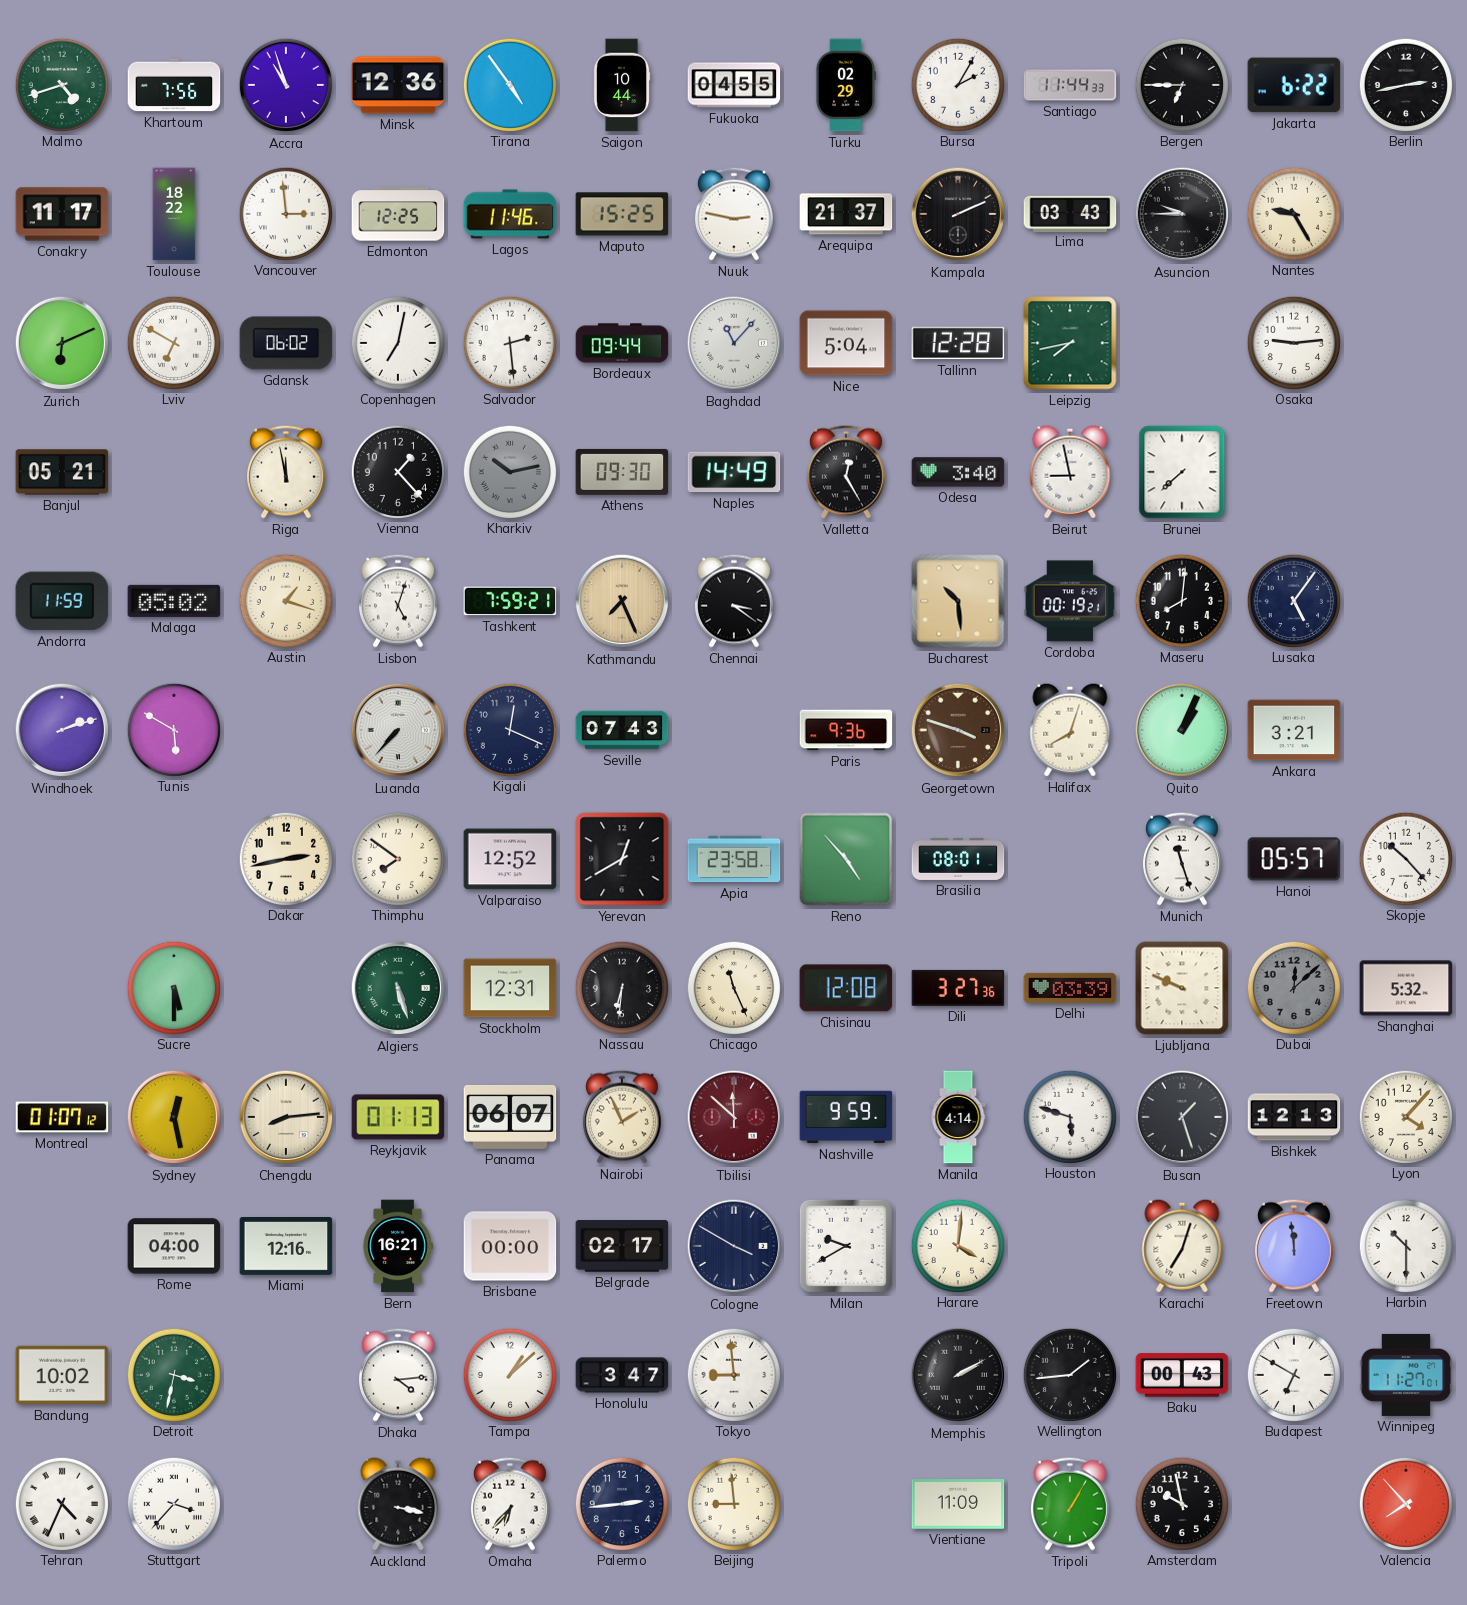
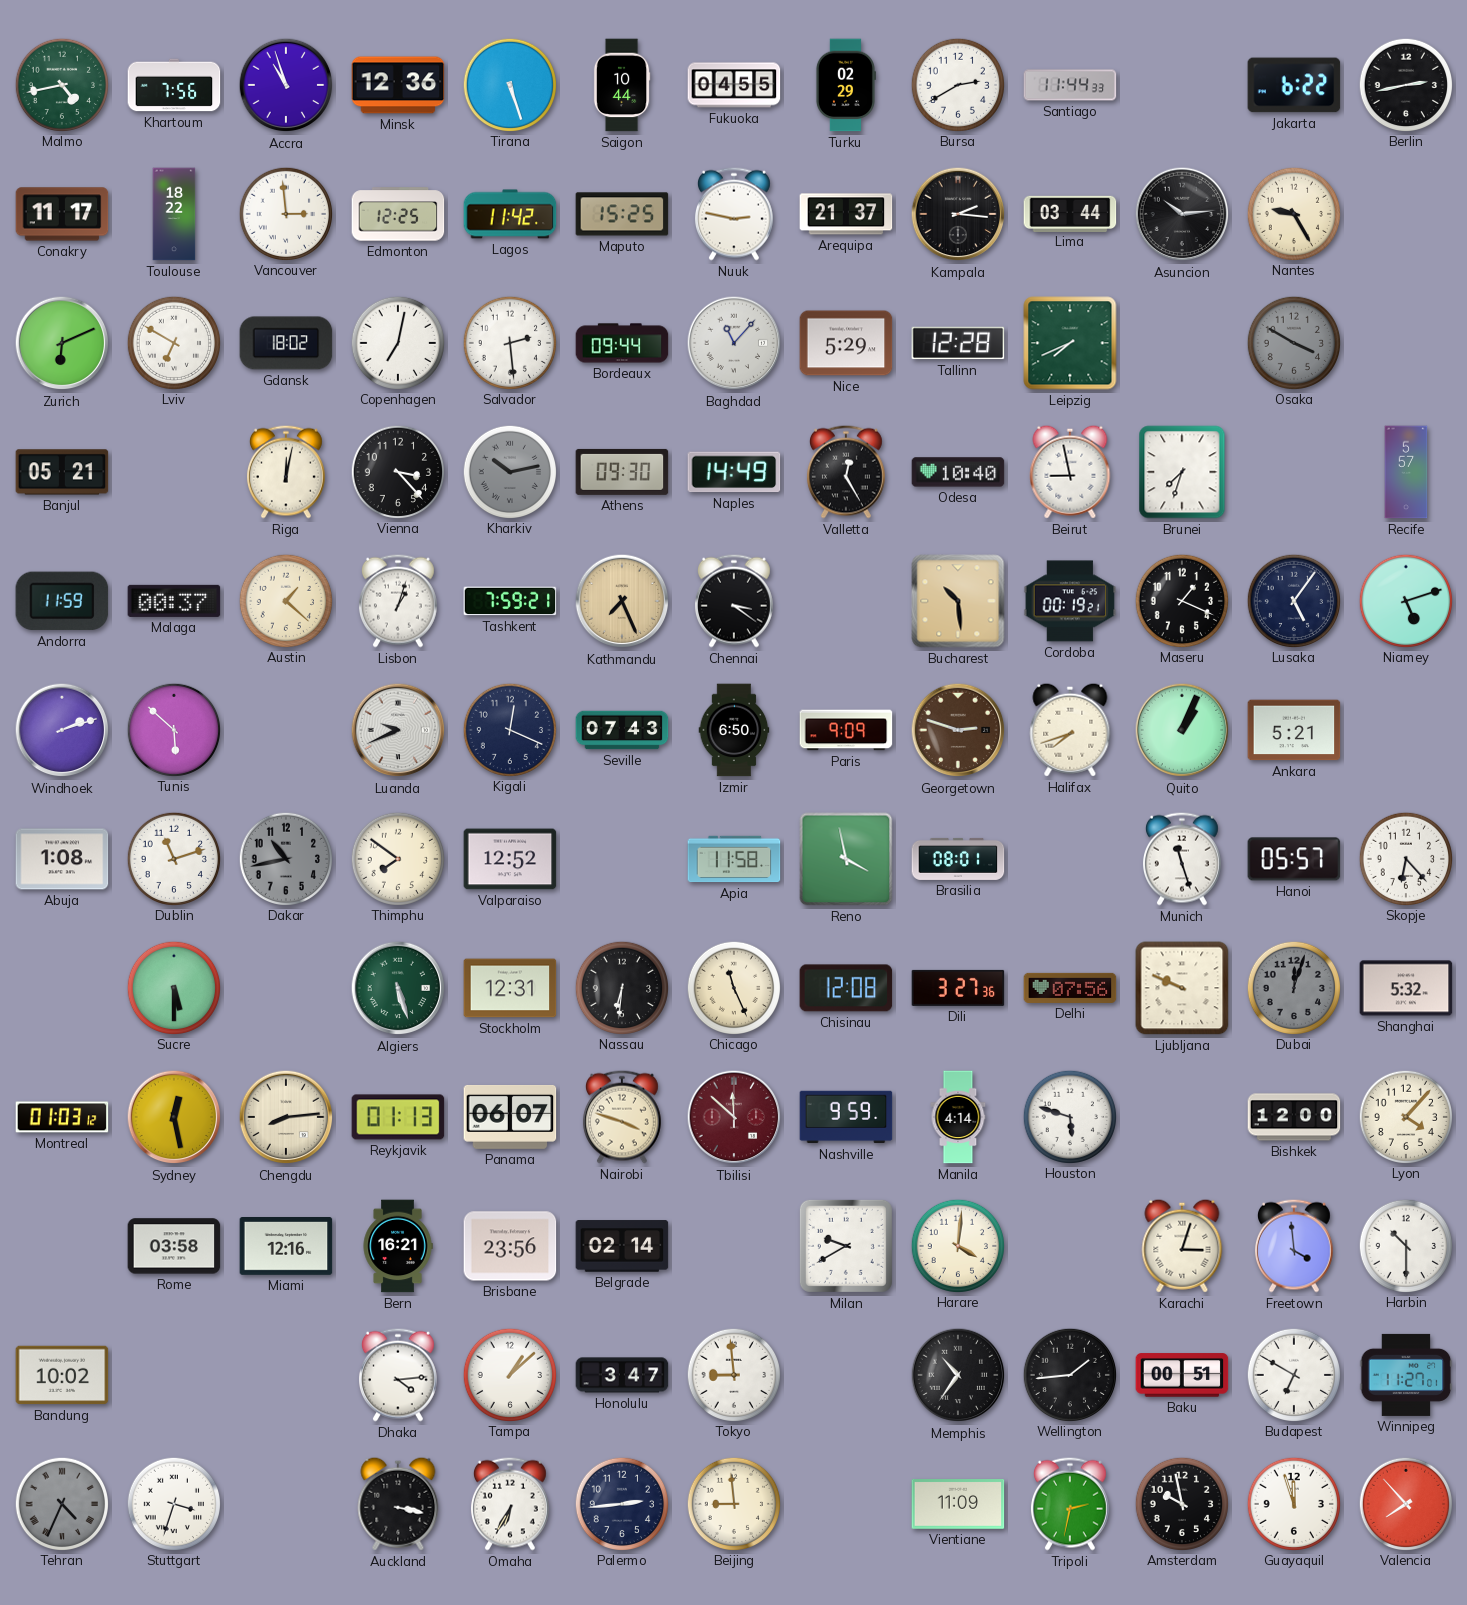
Malmo: 4:42 -> 4:43 (61, 84)
Tirana: 4:54 -> 5:27 (509, 84)
Bursa: 2:05 -> 2:40 (957, 84)
Bergen: 6:45 -> none (1181, 84)
Lagos: 11:46 -> 11:42 (510, 214)
Kampala: 2:11 -> 2:16 (958, 214)
Lima: 03:43 -> 03:44 (1070, 213)
Asuncion: 9:45 -> 10:14 (1182, 214)
Gdansk: 06:02 -> 18:02 (286, 343)
Nice: 5:04 -> 5:29 (846, 343)
Leipzig: 7:43 -> 7:41 (1070, 343)
Osaka: 9:14 -> 3:50 (1293, 342)
Osaka dial: white -> grey (1293, 342)
Riga: 11:58 -> 12:02 (286, 472)
Vienna: 1:23 -> 3:23 (397, 471)
Odesa: 3:40 -> 10:40 (958, 472)
Brunei: 7:38 -> 7:33 (1182, 472)
Recife: none -> 5:57 (1406, 472)
Malaga: 05:02 -> 00:37 (174, 601)
Austin: 1:18 -> 1:22 (285, 600)
Lisbon: 5:03 -> 1:03 (398, 601)
Maseru: 8:01 -> 1:19 (1181, 600)
Niamey: none -> 5:12 (1405, 600)
Tunis: 5:50 -> 5:52 (173, 729)
Luanda: 7:37 -> 9:41 (398, 730)
Izmir: none -> 6:50 (734, 730)
Paris: 9:36 -> 9:09 (846, 730)
Georgetown: 3:48 -> 2:48 (958, 730)
Halifax: 8:03 -> 7:42 (1070, 730)
Ankara: 3:21 -> 5:21 (1294, 730)
Abuja: none -> 1:08 (62, 859)
Dublin: none -> 11:12 (173, 858)
Dakar: 2:43 -> 10:43 (285, 858)
Dakar dial: cream -> grey (285, 858)
Yerevan: 12:40 -> none (622, 859)
Apia: 23:58 -> 11:58 (734, 859)
Reno: 4:53 -> 3:58 (846, 859)
Skopje: 10:23 -> 6:23 (1405, 858)
Delhi: 03:39 -> 07:56 (1070, 988)
Dubai: 12:08 -> 12:03 (1293, 987)
Montreal: 01:07 -> 01:03 (62, 1117)
Nairobi: 1:56 -> 3:48 (622, 1117)
Busan: 1:27 -> none (1182, 1117)
Bishkek: 12:13 -> 12:00 (1294, 1117)
Rome: 04:00 -> 03:58 (174, 1246)
Brisbane: 00:00 -> 23:56 (510, 1246)
Belgrade: 02:17 -> 02:14 (622, 1246)
Cologne: 3:50 -> none (734, 1246)
Karachi: 7:03 -> 3:03 (1182, 1246)
Freetown: 11:59 -> 3:59 (1294, 1246)
Detroit: 3:32 -> none (173, 1374)
Memphis: 2:10 -> 10:36 (958, 1375)
Baku: 00:43 -> 00:51 (1182, 1375)
Tehran dial: white -> grey (61, 1503)
Stuttgart: 3:37 -> 3:33 (173, 1503)
Omaha: 6:37 -> 6:35 (510, 1504)
Tripoli: 1:05 -> 2:32 (1070, 1504)
Guayaquil: none -> 11:57 (1293, 1503)
